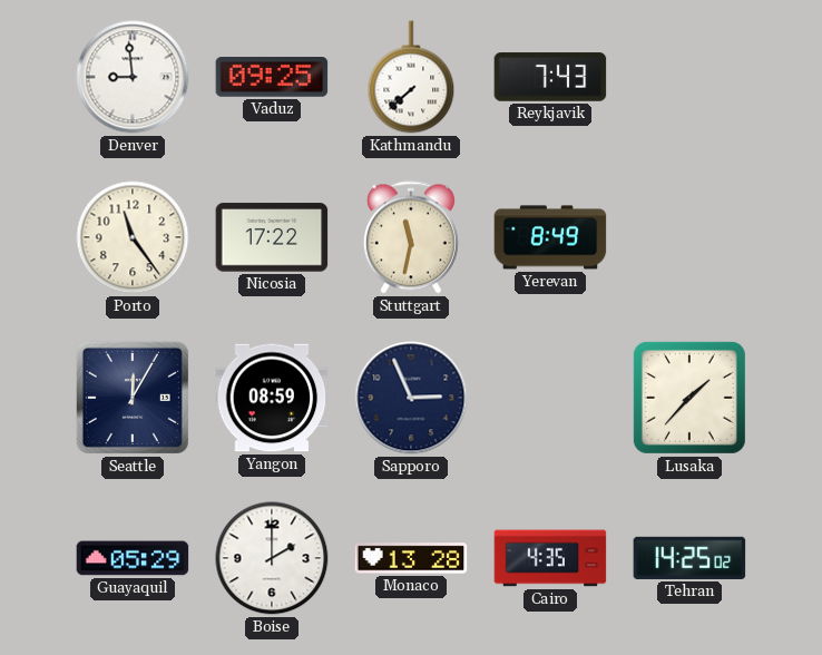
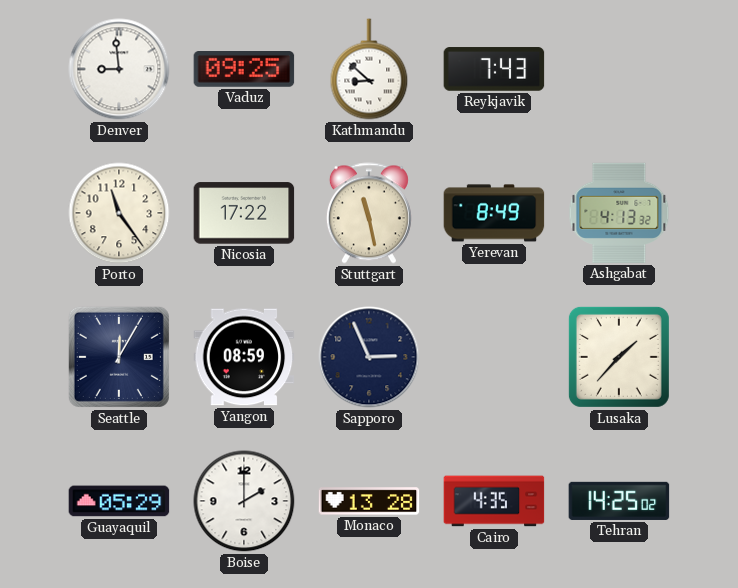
Kathmandu: 7:38 -> 8:52 (369, 69)
Stuttgart: 11:32 -> 11:28 (369, 213)
Ashgabat: none -> 4:13 (619, 213)
